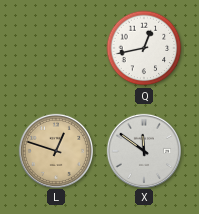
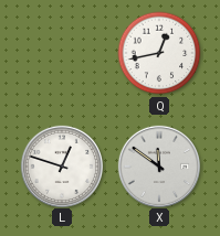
L dial: champagne -> white (61, 165)
